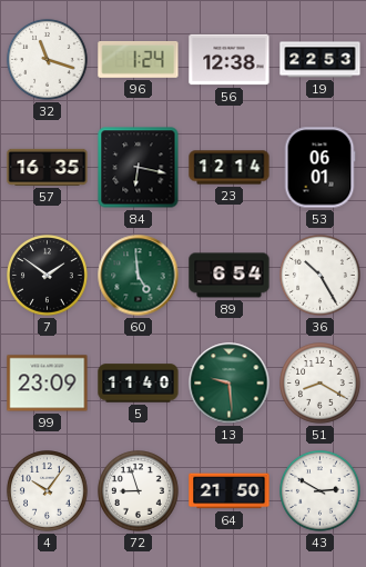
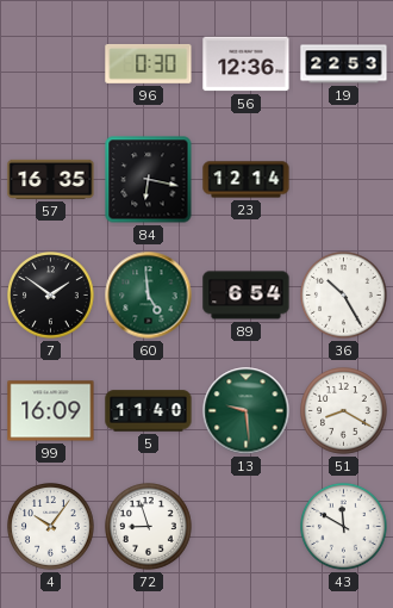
32: 11:18 -> none (48, 60)
96: 1:24 -> 0:30 (149, 63)
56: 12:38 -> 12:36 (247, 64)
53: 06:01 -> none (319, 168)
99: 23:09 -> 16:09 (51, 411)
64: 21:50 -> none (230, 491)
43: 2:50 -> 11:50 (344, 527)
